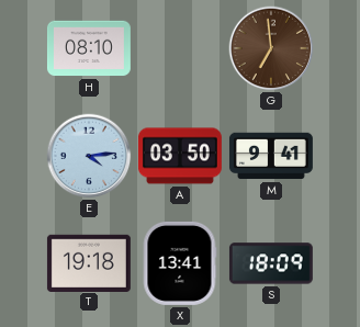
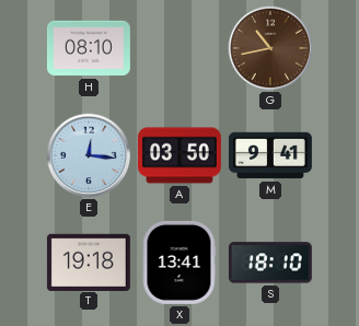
G: 6:59 -> 10:43 (270, 48)
E: 4:14 -> 12:16 (89, 155)
S: 18:09 -> 18:10 (270, 263)
